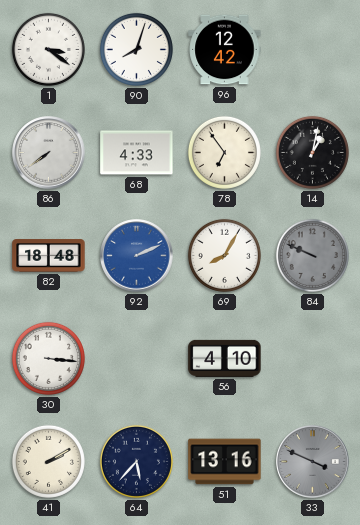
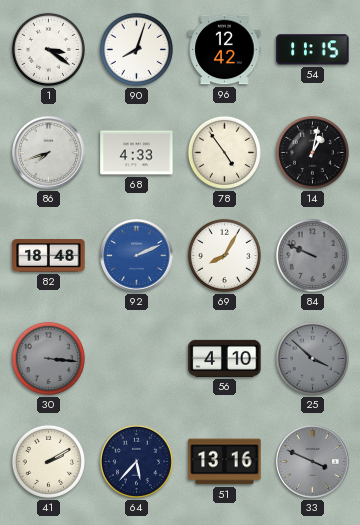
54: none -> 11:15 (313, 50)
86: 7:39 -> 7:42 (49, 153)
78: 6:54 -> 4:54 (224, 152)
30 dial: white -> grey (48, 358)
25: none -> 3:52 (312, 358)
